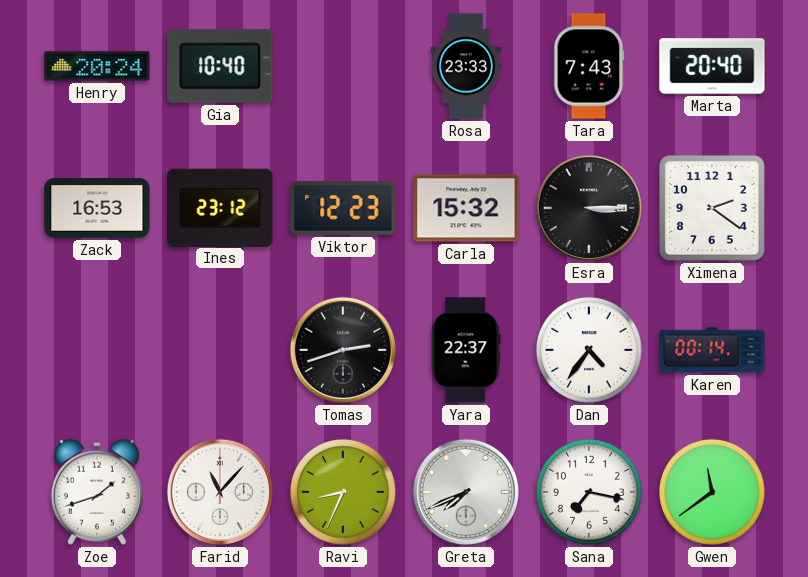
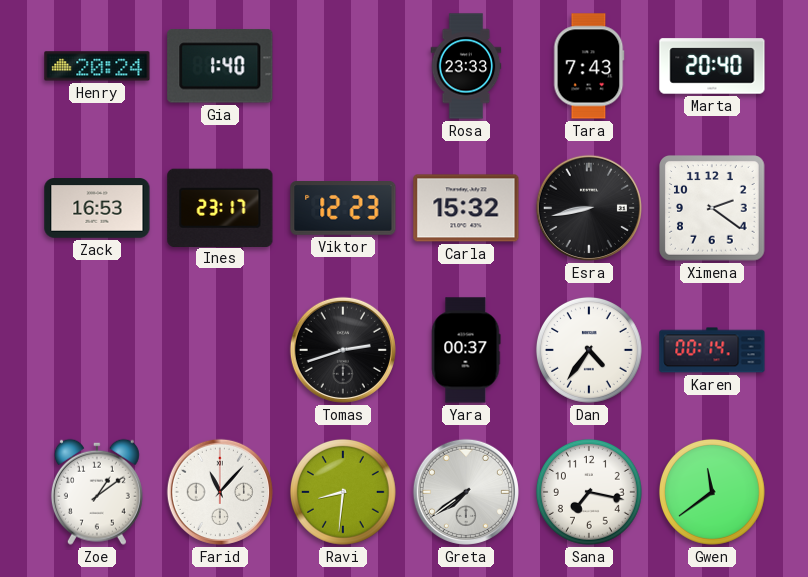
Gia: 10:40 -> 1:40 (220, 66)
Ines: 23:12 -> 23:17 (220, 207)
Esra: 3:15 -> 8:43 (589, 208)
Yara: 22:37 -> 00:37 (466, 350)
Zoe: 1:42 -> 1:09 (97, 492)
Ravi: 8:34 -> 8:31 (343, 492)
Greta: 7:41 -> 7:39 (466, 492)
